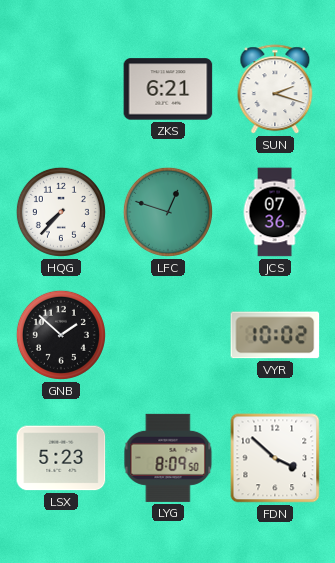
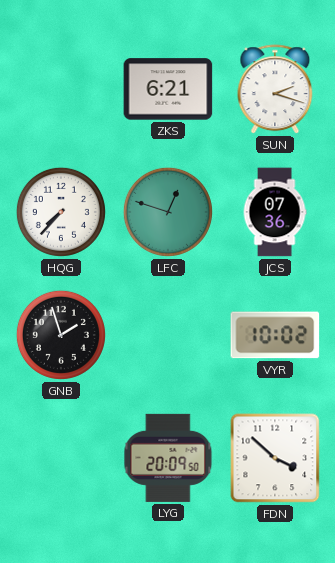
GNB: 1:52 -> 1:57 (61, 335)
LSX: 5:23 -> none (61, 458)
LYG: 8:09 -> 20:09 (168, 458)
